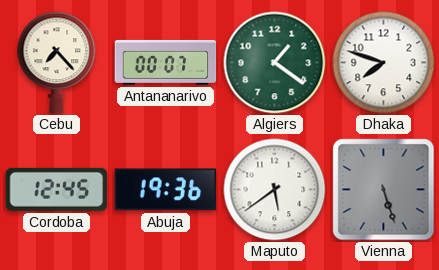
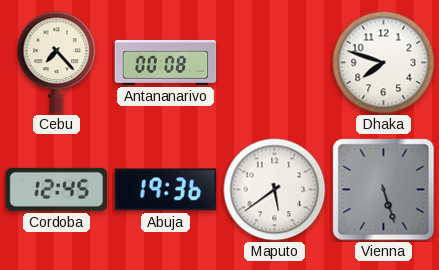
Antananarivo: 00:07 -> 00:08 (166, 62)
Algiers: 1:21 -> none (275, 63)
